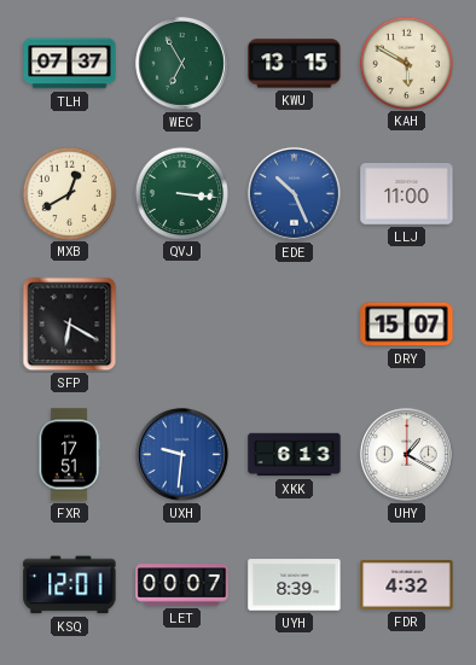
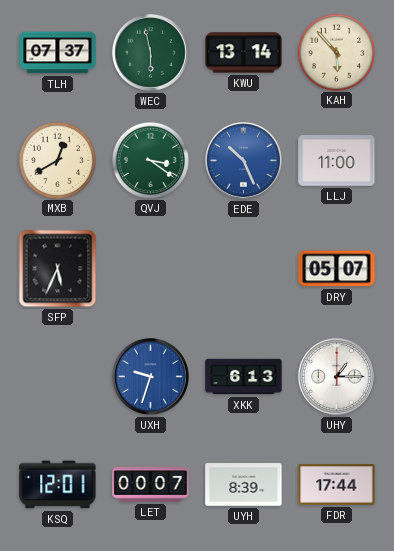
WEC: 6:55 -> 5:58 (150, 52)
KWU: 13:15 -> 13:14 (244, 53)
KAH: 5:50 -> 5:53 (336, 52)
QVJ: 3:16 -> 3:21 (150, 160)
SFP: 6:20 -> 5:34 (58, 269)
DRY: 15:07 -> 05:07 (337, 269)
FXR: 17:51 -> none (69, 455)
UXH: 9:31 -> 9:33 (150, 376)
UHY: 1:20 -> 1:15 (336, 376)
FDR: 4:32 -> 17:44 (337, 485)
